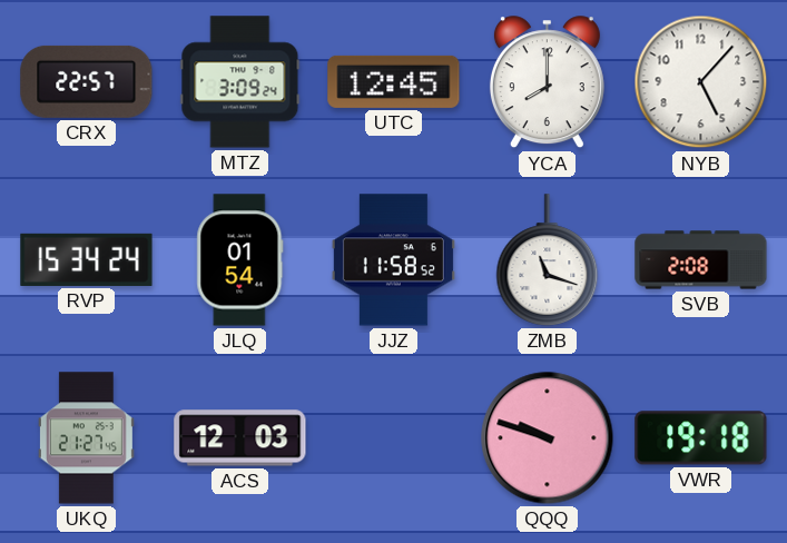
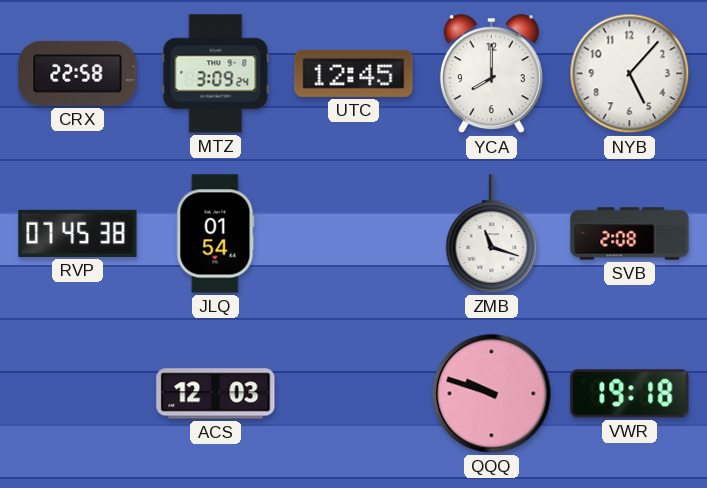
CRX: 22:57 -> 22:58 (78, 73)
RVP: 15:34 -> 07:45 (78, 233)
JJZ: 11:58 -> none (393, 260)
UKQ: 21:27 -> none (86, 438)
